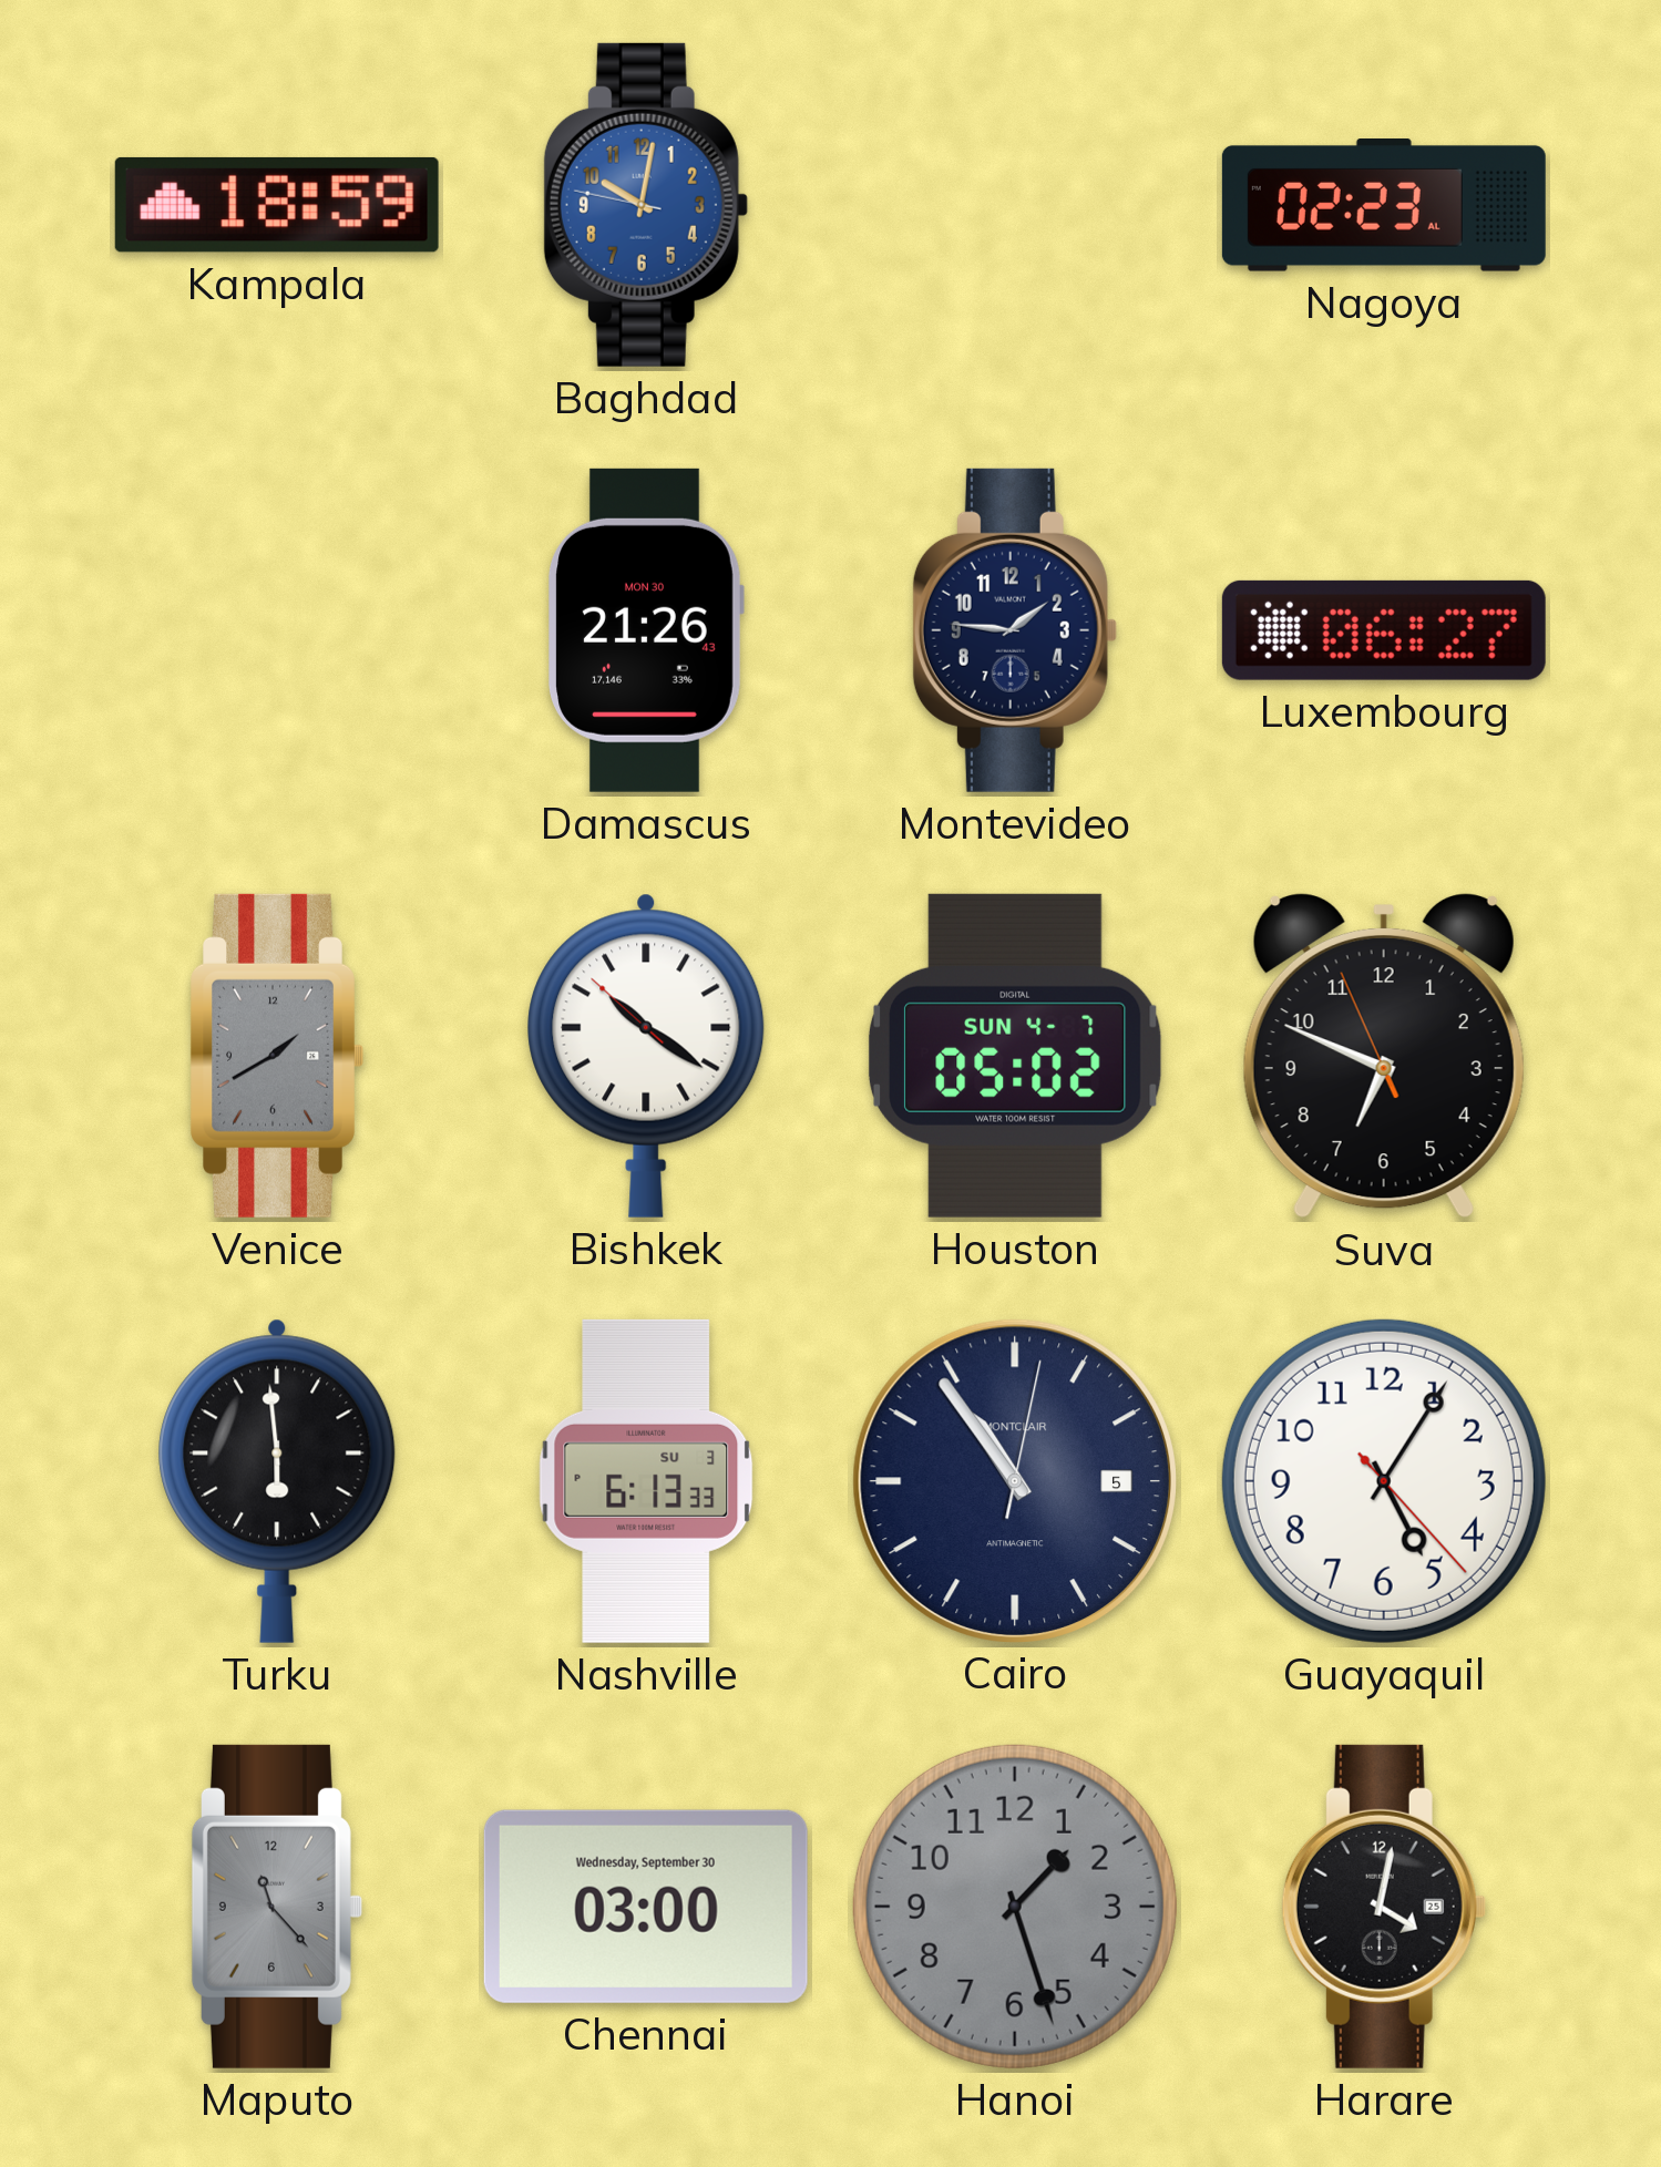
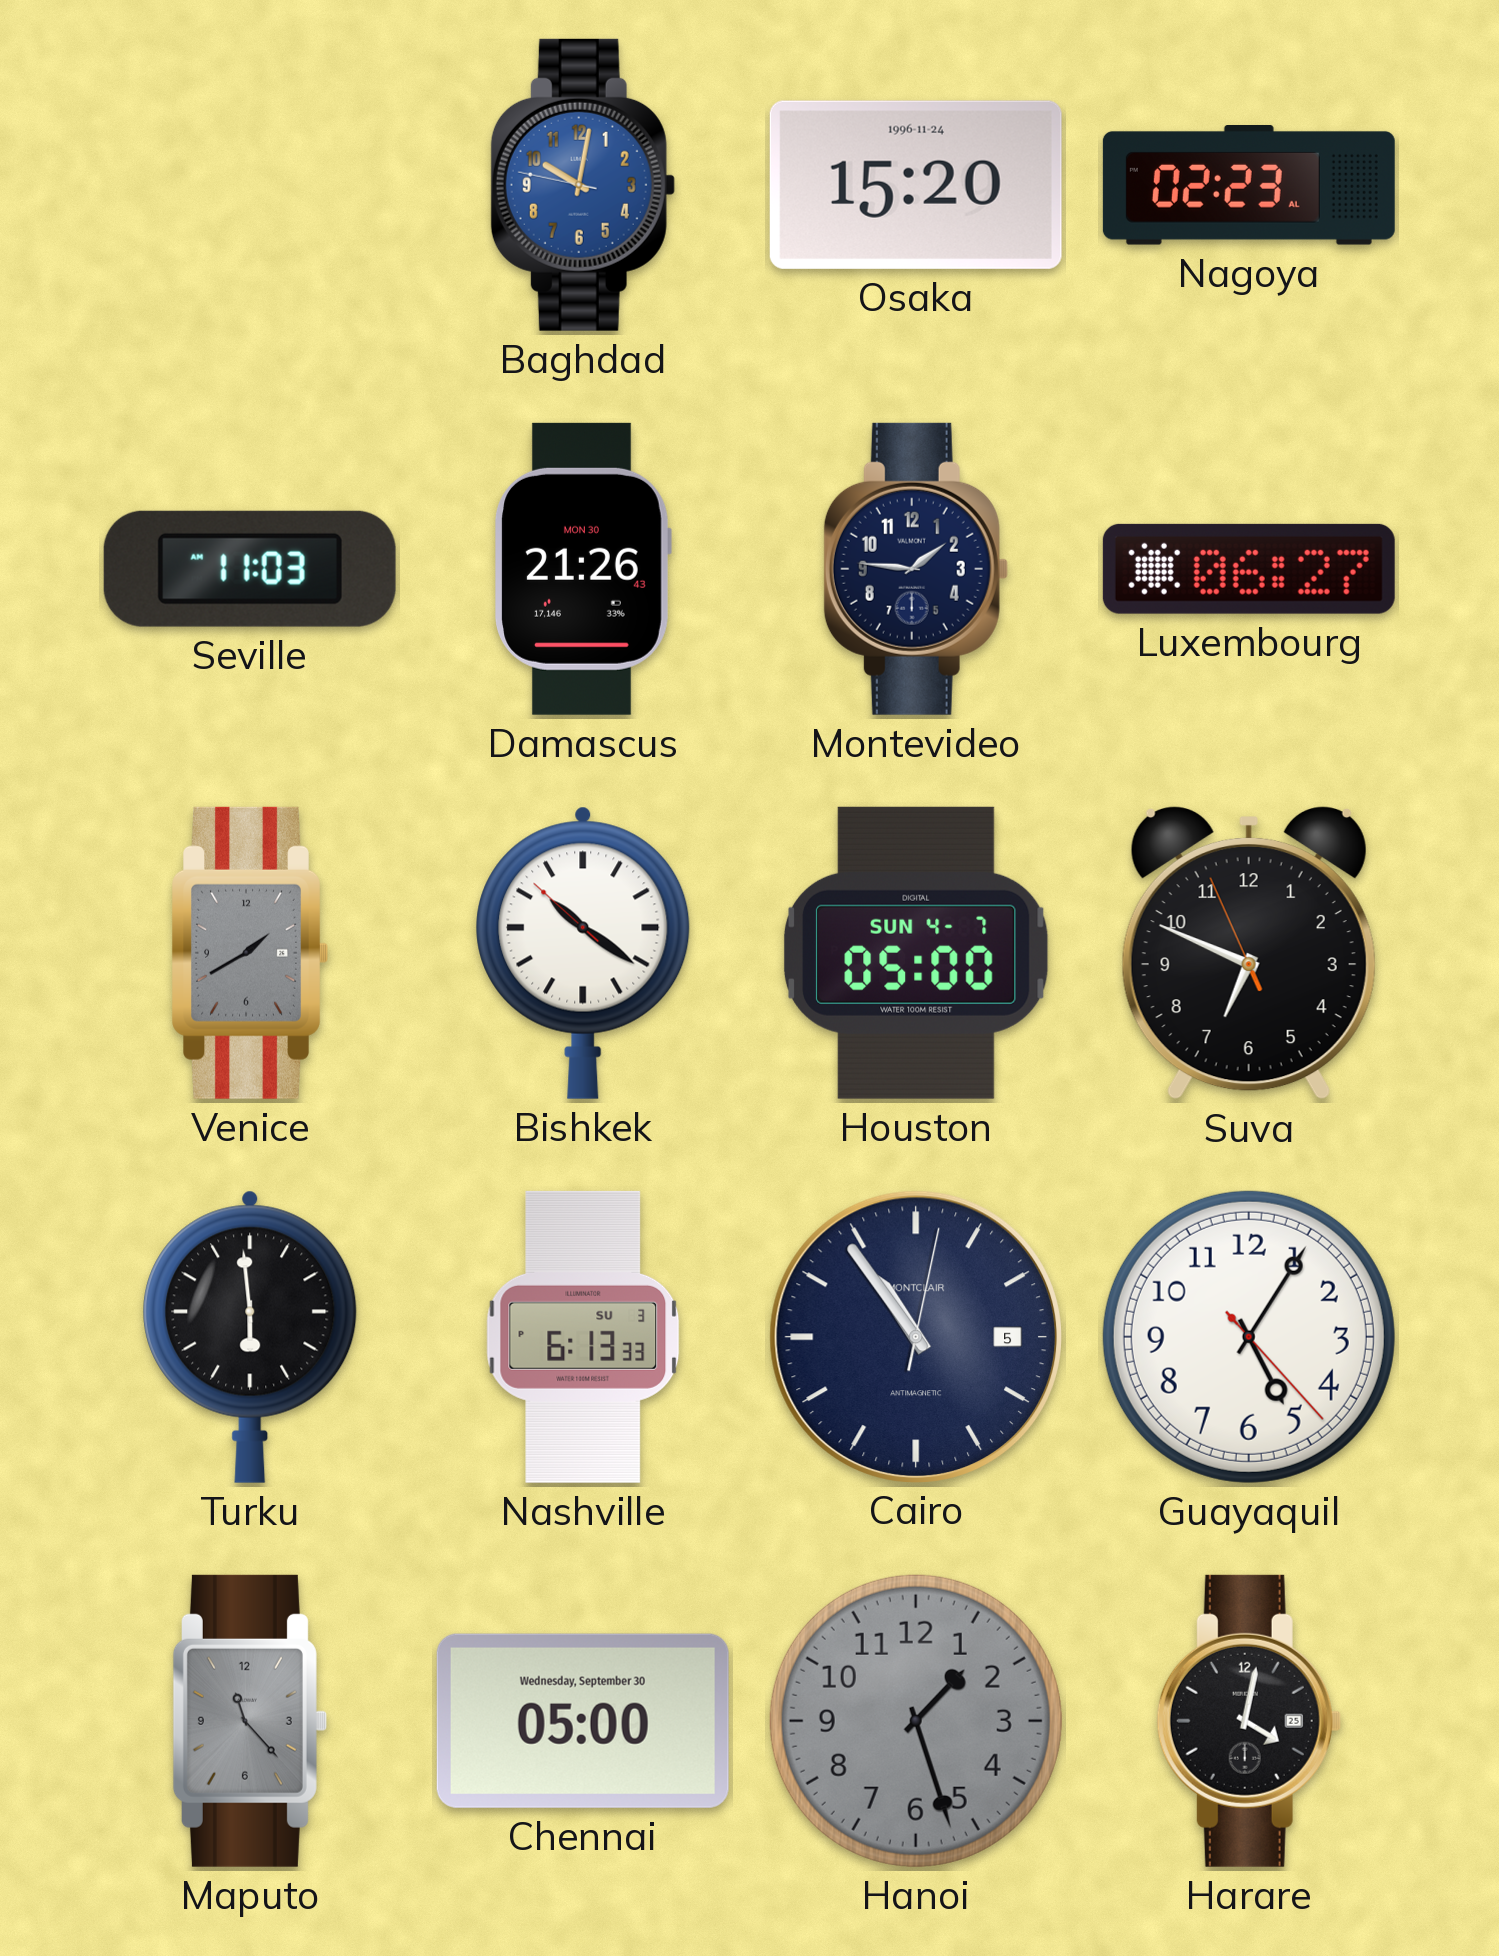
Kampala: 18:59 -> none (277, 205)
Osaka: none -> 15:20 (916, 185)
Seville: none -> 11:03 (250, 569)
Houston: 05:02 -> 05:00 (916, 953)
Chennai: 03:00 -> 05:00 (583, 1721)
